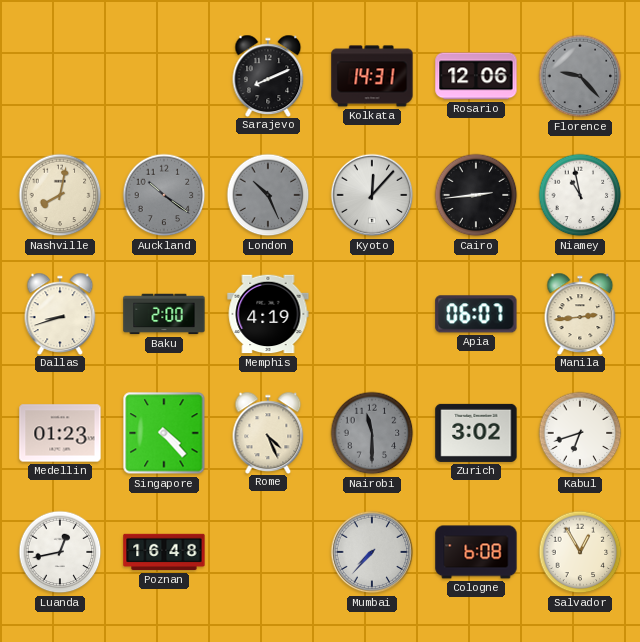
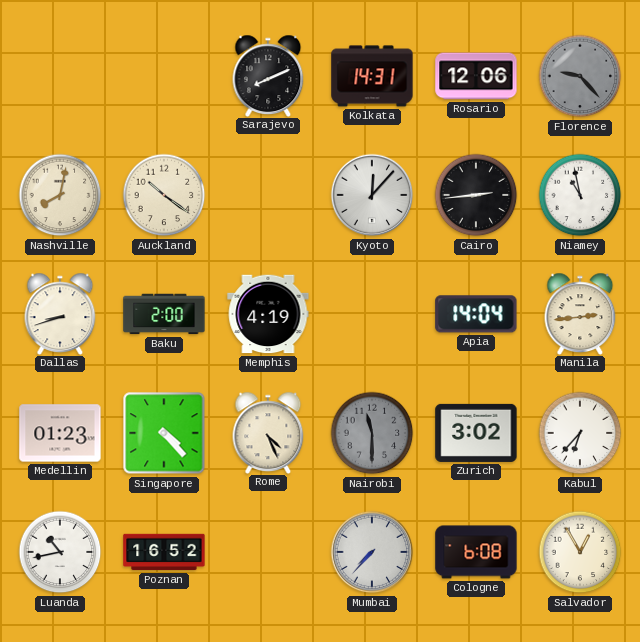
Auckland dial: grey -> cream (164, 195)
London: 10:26 -> none (268, 195)
Apia: 06:07 -> 14:04 (476, 314)
Kabul: 6:42 -> 6:37 (580, 433)
Luanda: 12:43 -> 10:43 (60, 552)
Poznan: 16:48 -> 16:52 (164, 552)
